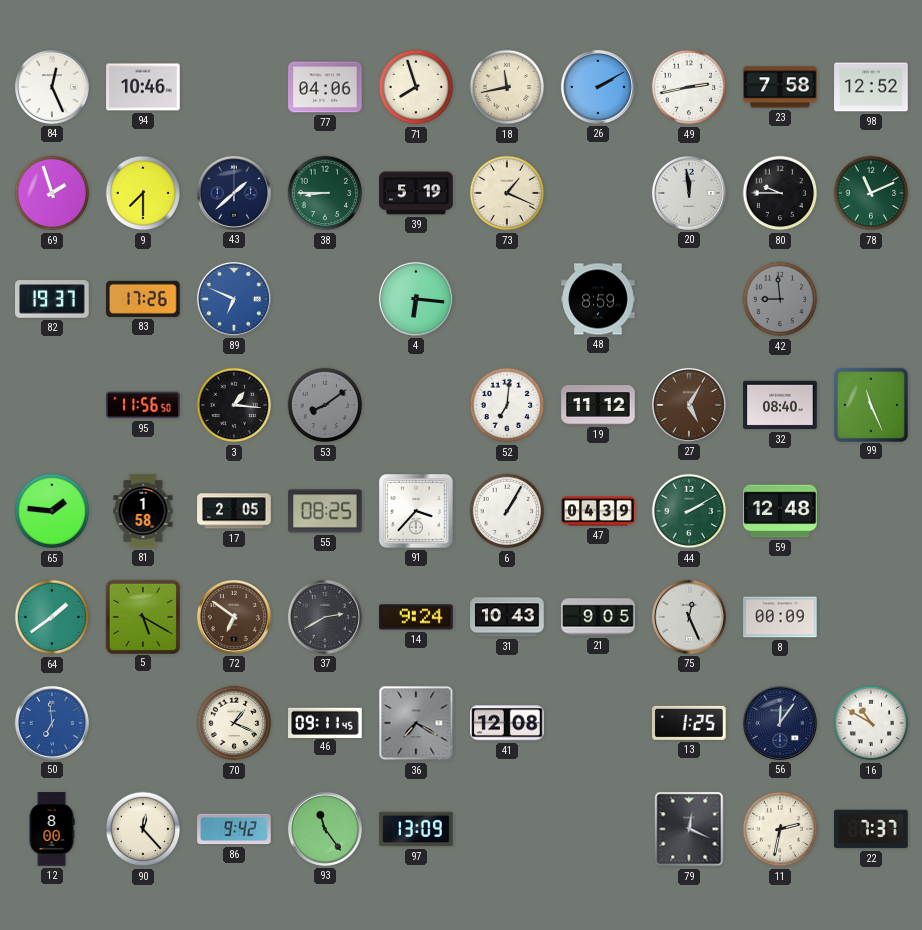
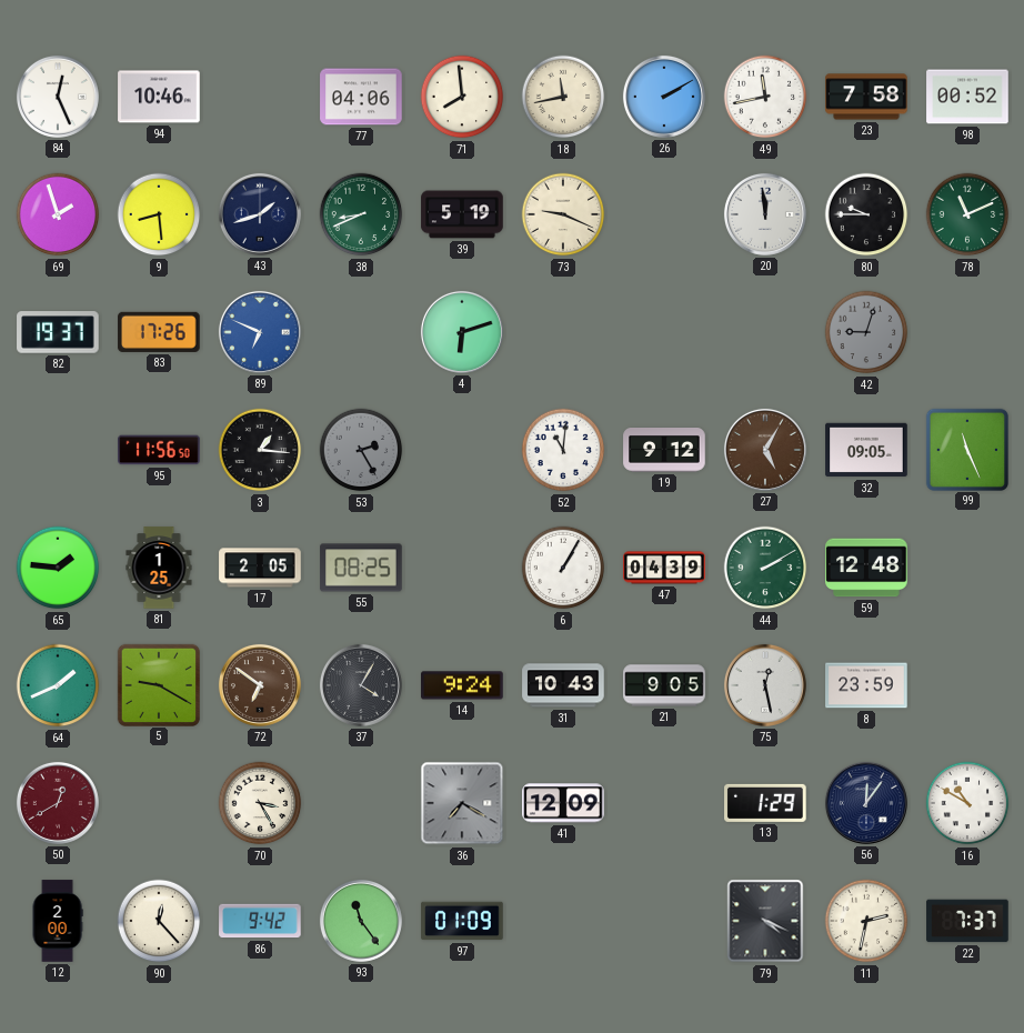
71: 7:57 -> 7:59 (462, 97)
49: 2:43 -> 11:43 (765, 97)
98: 12:52 -> 00:52 (967, 97)
9: 7:30 -> 8:29 (159, 214)
43: 1:38 -> 1:42 (260, 214)
38: 8:45 -> 8:41 (361, 214)
73: 1:19 -> 9:19 (563, 214)
4: 6:16 -> 6:12 (462, 332)
48: 8:59 -> none (598, 299)
42: 8:59 -> 9:03 (866, 332)
53: 8:09 -> 2:25 (361, 450)
52: 7:01 -> 11:01 (563, 450)
19: 11:12 -> 9:12 (664, 450)
32: 08:40 -> 09:05 (866, 450)
81: 1:58 -> 1:25 (159, 568)
91: 3:37 -> none (416, 511)
64: 1:39 -> 1:41 (58, 685)
5: 5:20 -> 9:20 (158, 684)
37: 2:40 -> 4:05 (361, 685)
75: 12:26 -> 12:28 (765, 685)
8: 00:09 -> 23:59 (866, 685)
50: 6:59 -> 12:40 (58, 803)
50 dial: blue -> burgundy (58, 803)
70: 1:19 -> 3:25 (260, 803)
46: 09:11 -> none (325, 722)
41: 12:08 -> 12:09 (563, 803)
13: 1:25 -> 1:29 (765, 803)
12: 8:00 -> 2:00 (58, 921)
97: 13:09 -> 01:09 (462, 921)
79: 12:19 -> 4:19 (765, 921)
